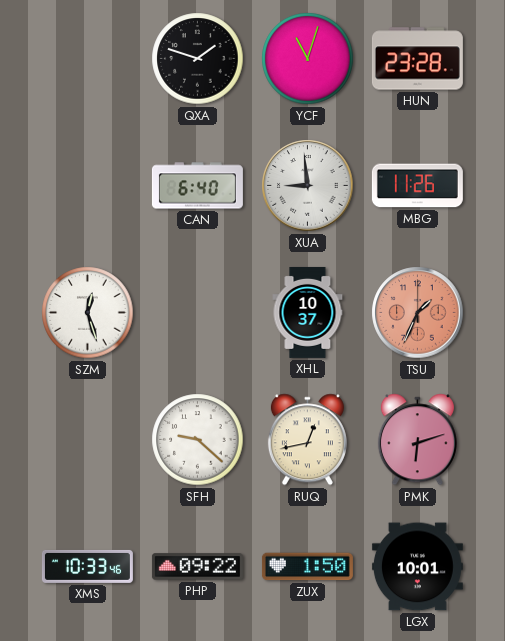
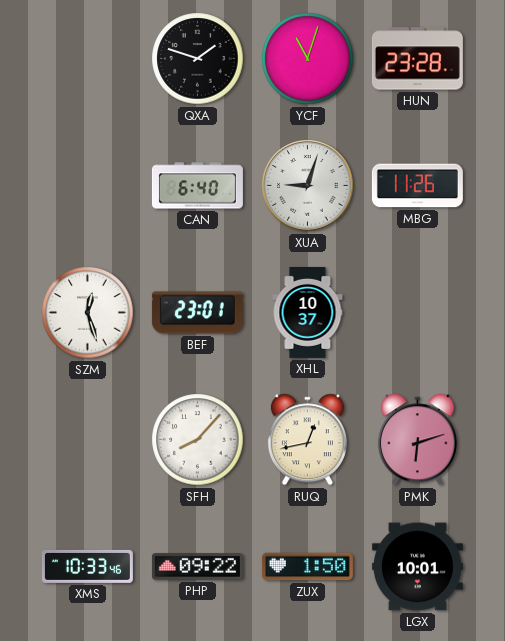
XUA: 8:59 -> 9:03 (308, 186)
BEF: none -> 23:01 (197, 313)
TSU: 1:34 -> none (418, 313)
SFH: 9:22 -> 8:07 (198, 440)
